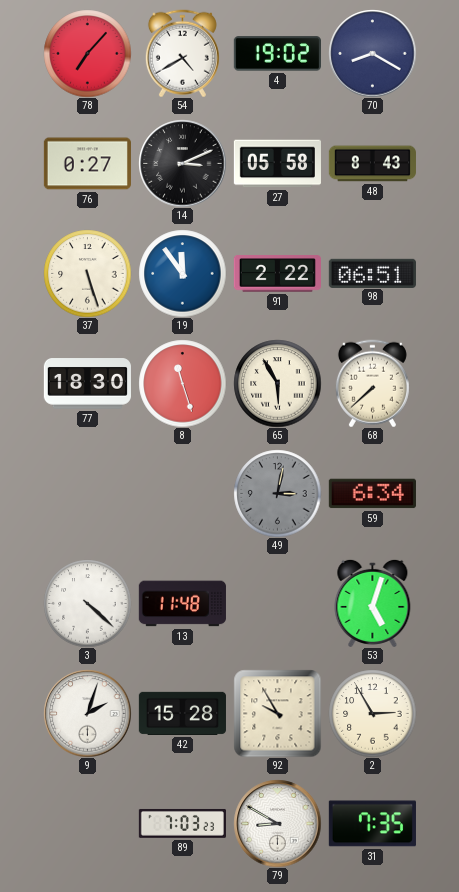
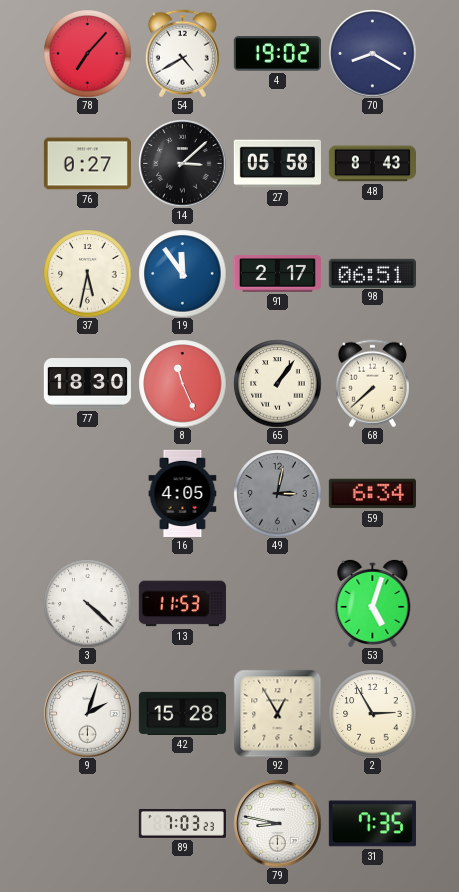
14: 3:11 -> 3:08 (182, 163)
37: 5:27 -> 5:32 (87, 273)
91: 2:22 -> 2:17 (277, 274)
8: 11:27 -> 11:26 (182, 383)
65: 5:55 -> 1:06 (277, 383)
16: none -> 4:05 (183, 493)
13: 11:48 -> 11:53 (182, 604)
92: 9:55 -> 12:55 (277, 713)
79: 8:50 -> 8:47 (277, 823)
